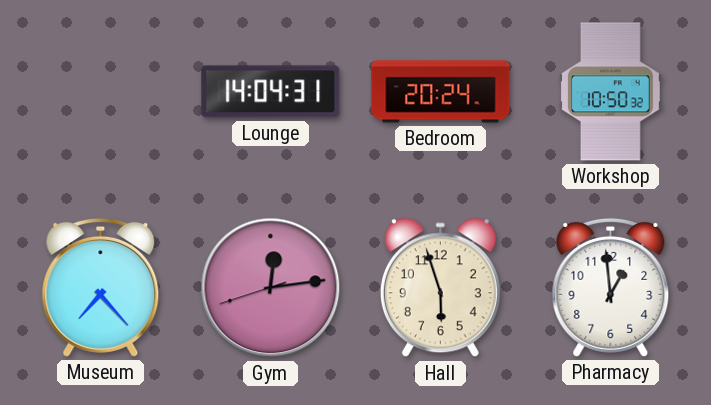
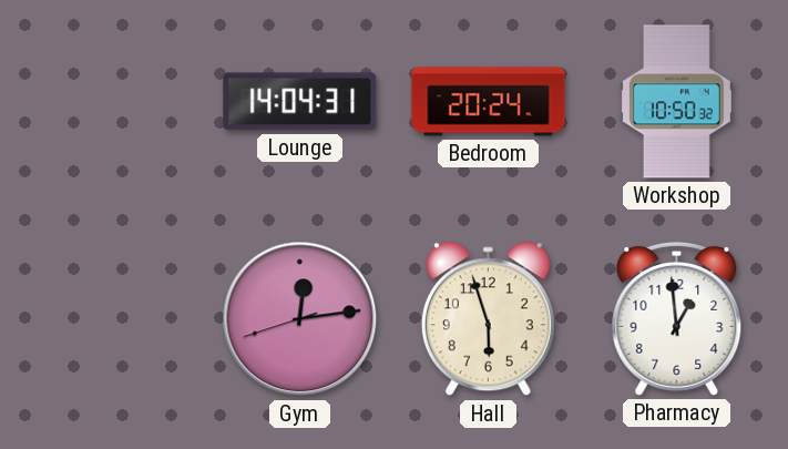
Museum: 7:23 -> none (101, 287)
